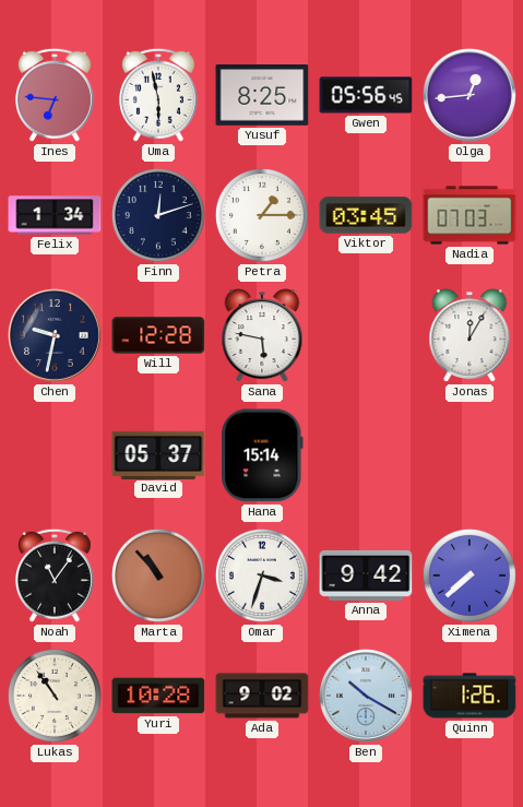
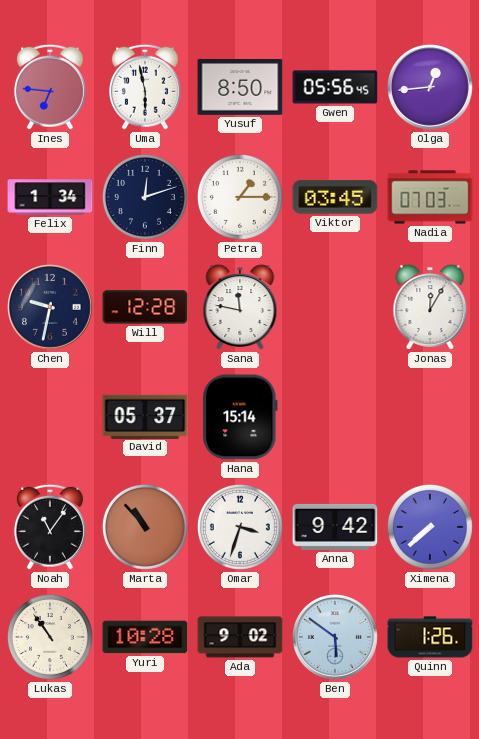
Yusuf: 8:25 -> 8:50 (240, 88)
Sana: 5:47 -> 11:47 (240, 307)
Ben: 10:20 -> 5:51 (336, 638)
